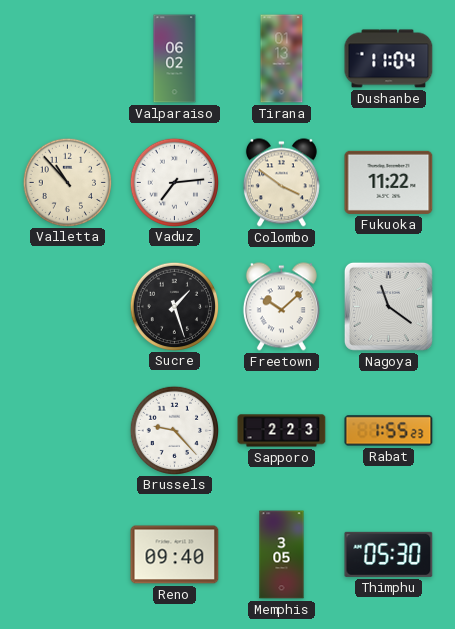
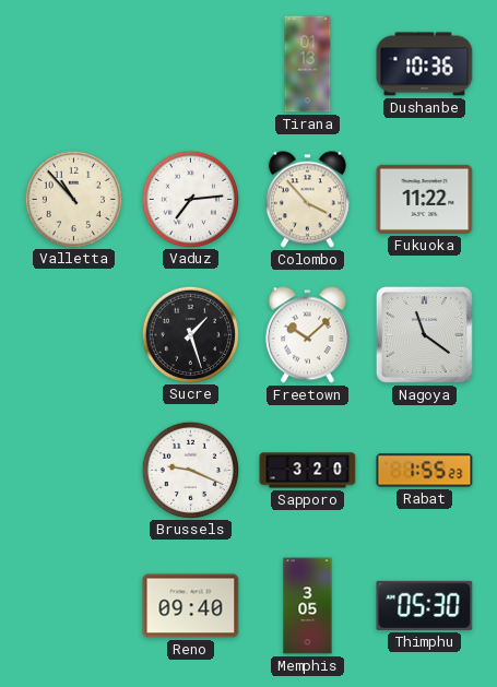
Valparaiso: 06:02 -> none (175, 59)
Dushanbe: 11:04 -> 10:36 (425, 64)
Colombo: 3:51 -> 3:53 (307, 200)
Brussels: 9:23 -> 9:19 (190, 470)
Sapporo: 2:23 -> 3:20 (308, 471)
